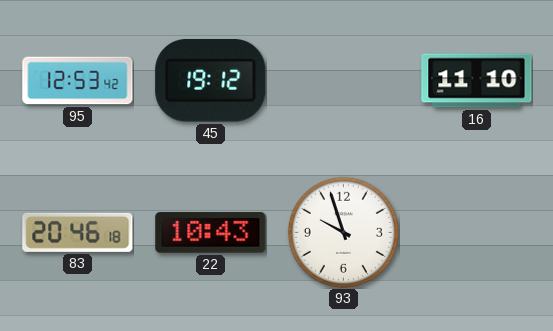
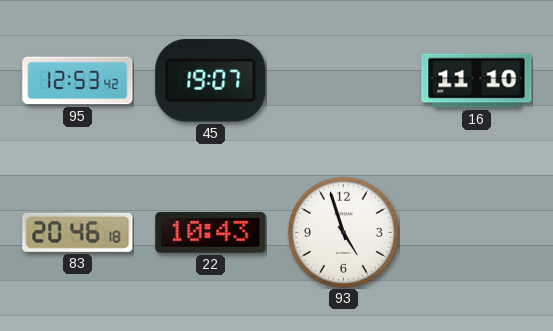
45: 19:12 -> 19:07 (211, 81)
93: 9:57 -> 4:57 (343, 232)
